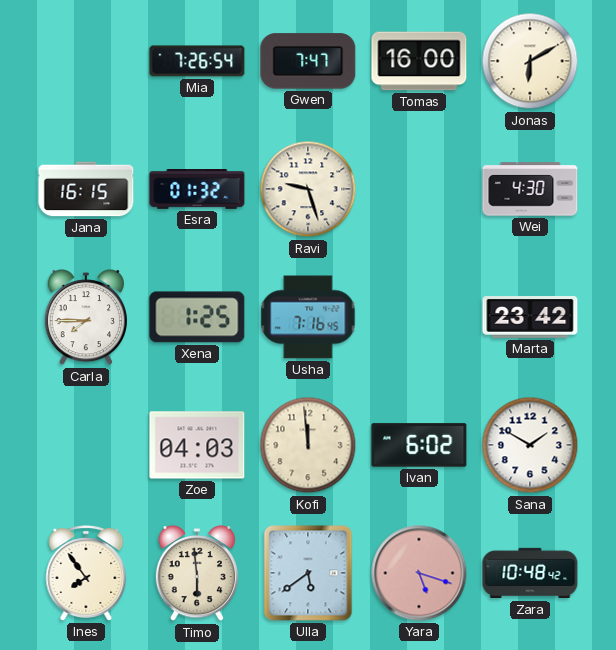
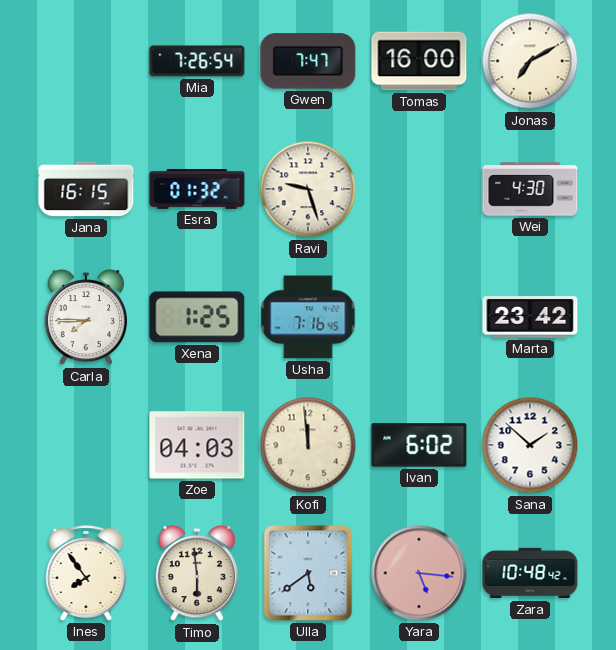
Jonas: 6:10 -> 7:10 (530, 61)
Sana: 1:50 -> 1:52 (530, 445)
Yara: 5:18 -> 5:16 (419, 573)
